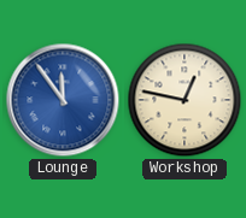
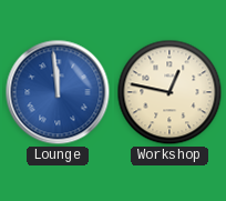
Lounge: 11:54 -> 11:59 (58, 92)
